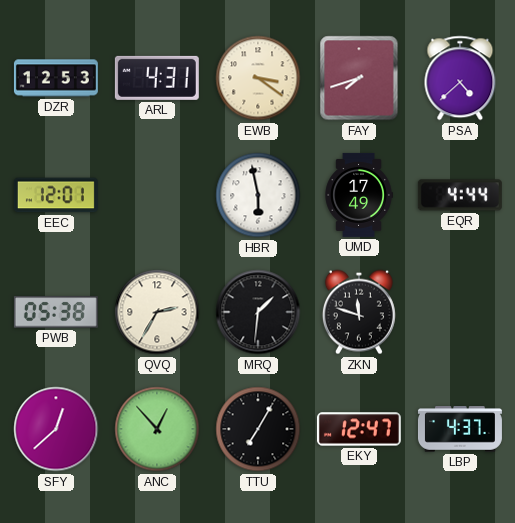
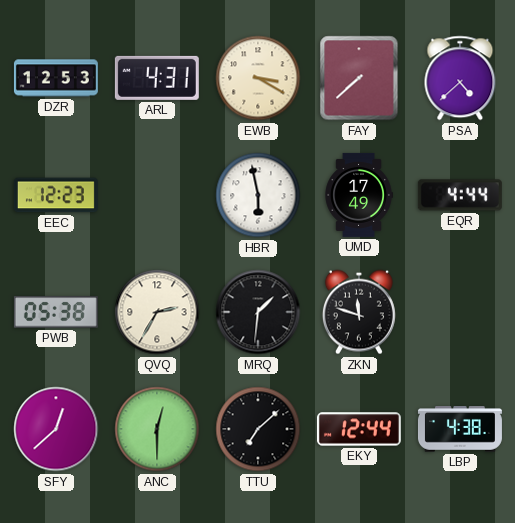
EWB: 3:21 -> 3:20 (258, 78)
FAY: 7:42 -> 7:38 (359, 78)
EEC: 12:01 -> 12:23 (56, 195)
ANC: 12:53 -> 12:30 (157, 429)
TTU: 7:05 -> 7:08 (258, 429)
EKY: 12:47 -> 12:44 (359, 429)
LBP: 4:37 -> 4:38 (460, 429)
